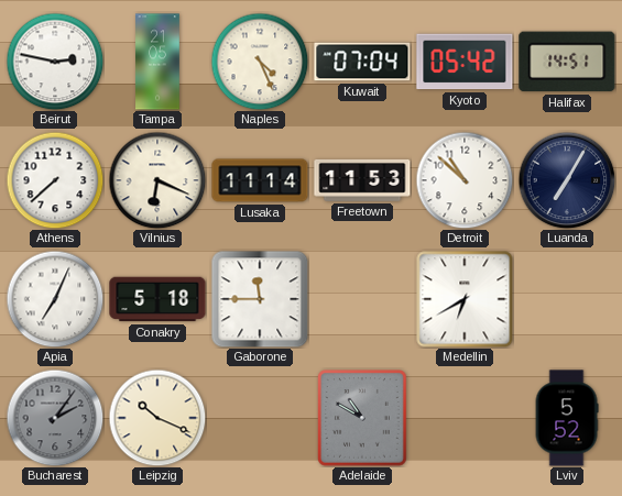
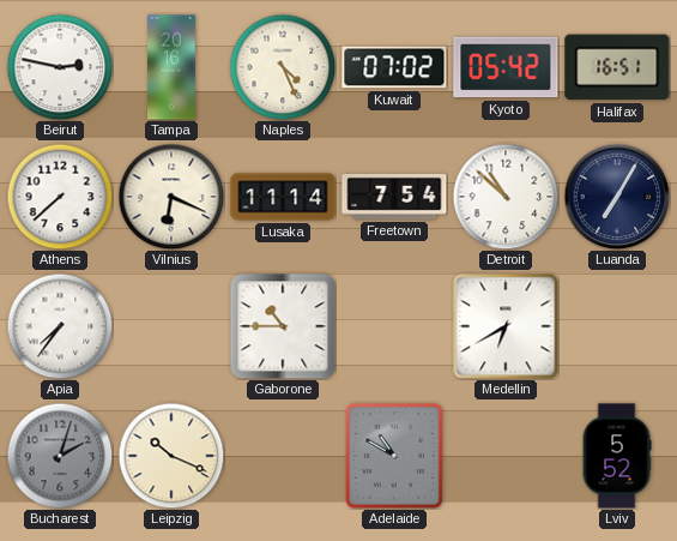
Tampa: 21:05 -> 20:16 (171, 67)
Kuwait: 07:04 -> 07:02 (394, 67)
Halifax: 14:51 -> 16:51 (617, 67)
Freetown: 11:53 -> 7:54 (394, 197)
Apia: 7:04 -> 7:36 (60, 326)
Conakry: 5:18 -> none (157, 299)
Gaborone: 11:45 -> 10:45 (283, 326)
Bucharest: 2:06 -> 2:03 (60, 456)
